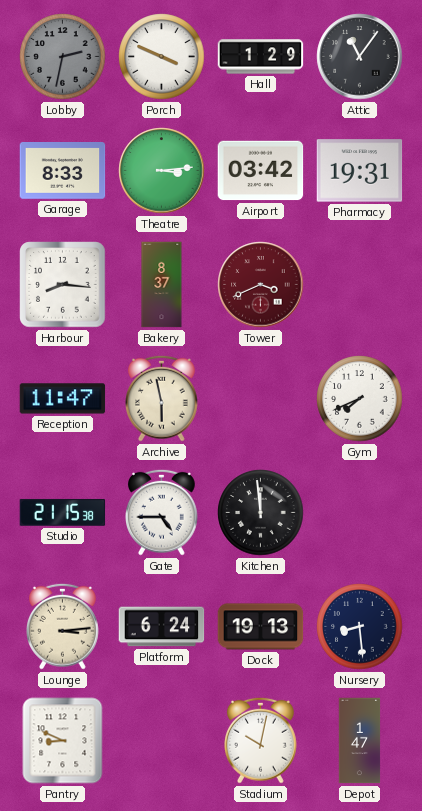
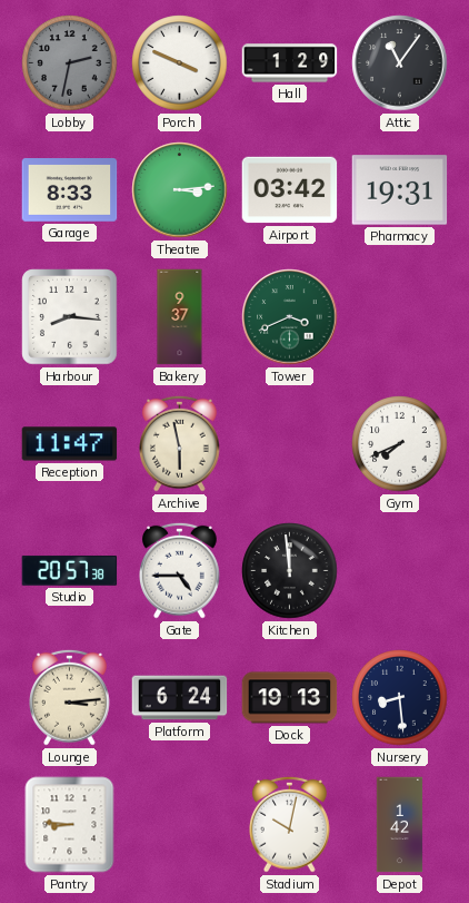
Bakery: 8:37 -> 9:37 (180, 317)
Tower dial: burgundy -> green (290, 317)
Studio: 21:15 -> 20:57 (70, 570)
Pantry: 8:49 -> 8:46 (70, 825)
Depot: 1:47 -> 1:42 (400, 825)
